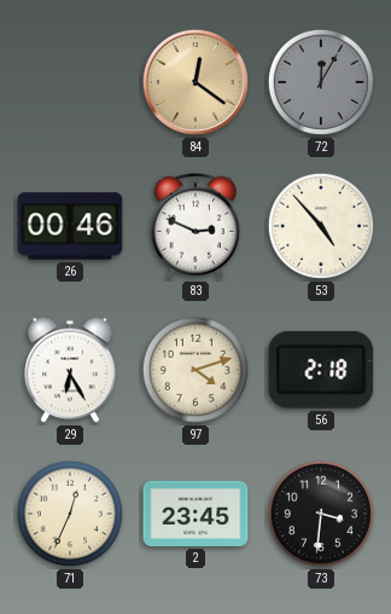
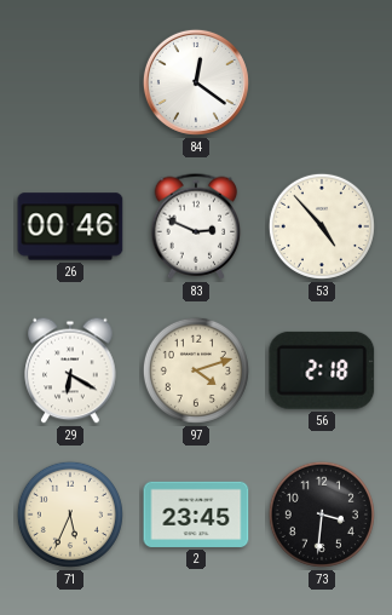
84 dial: champagne -> white (196, 82)
72: 12:05 -> none (321, 82)
29: 6:25 -> 6:20 (70, 370)
71: 12:34 -> 5:34 (70, 515)
